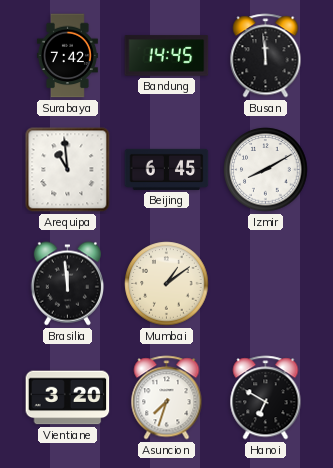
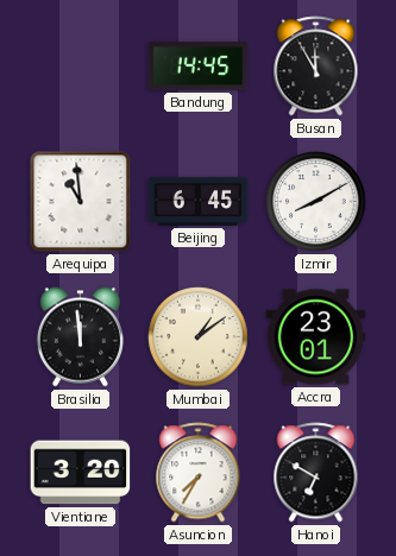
Surabaya: 7:42 -> none (67, 56)
Busan: 11:59 -> 11:55 (316, 67)
Accra: none -> 23:01 (316, 337)
Asuncion: 7:33 -> 7:35 (199, 473)
